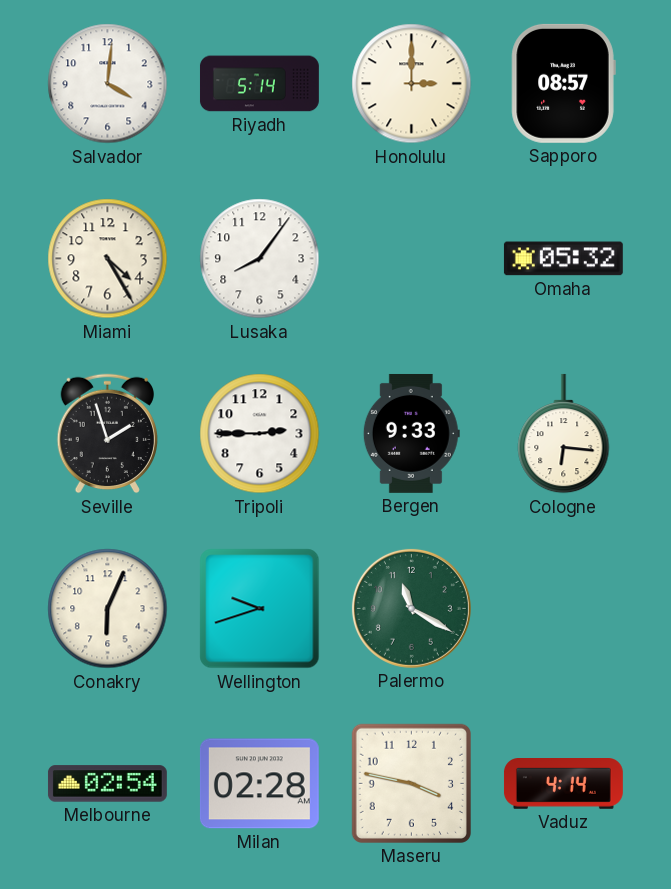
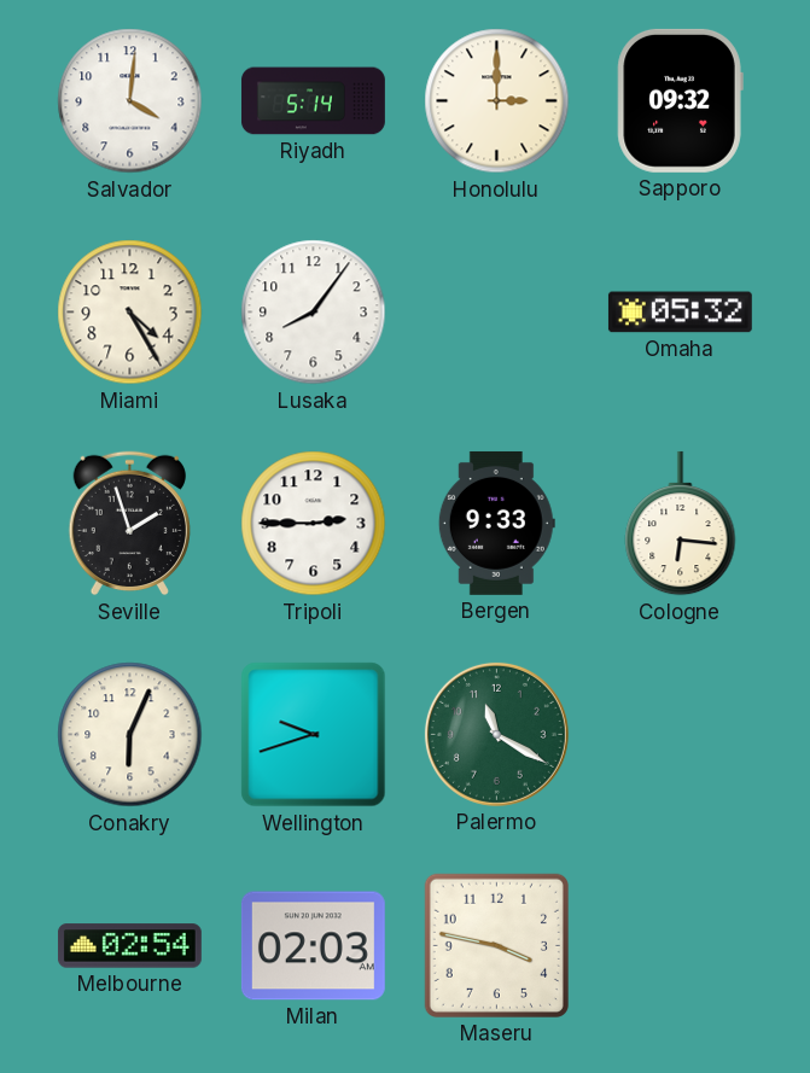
Sapporo: 08:57 -> 09:32 (680, 100)
Milan: 02:28 -> 02:03 (313, 946)
Vaduz: 4:14 -> none (563, 784)
